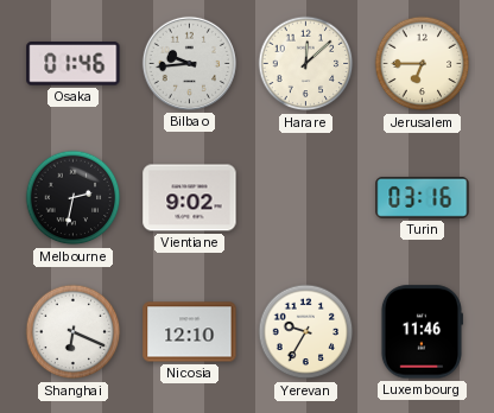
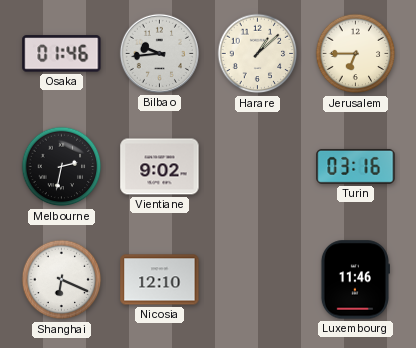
Harare: 12:08 -> 1:08 (258, 54)
Yerevan: 9:35 -> none (306, 332)
